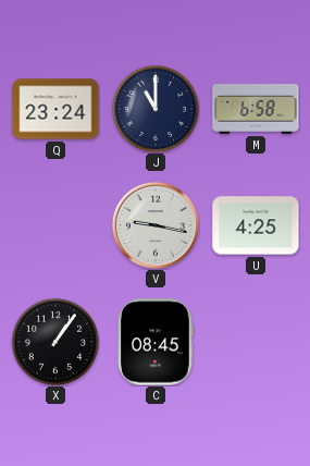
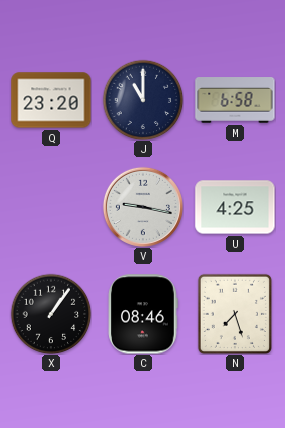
Q: 23:24 -> 23:20 (51, 100)
C: 08:45 -> 08:46 (143, 314)
N: none -> 7:27 (235, 314)
